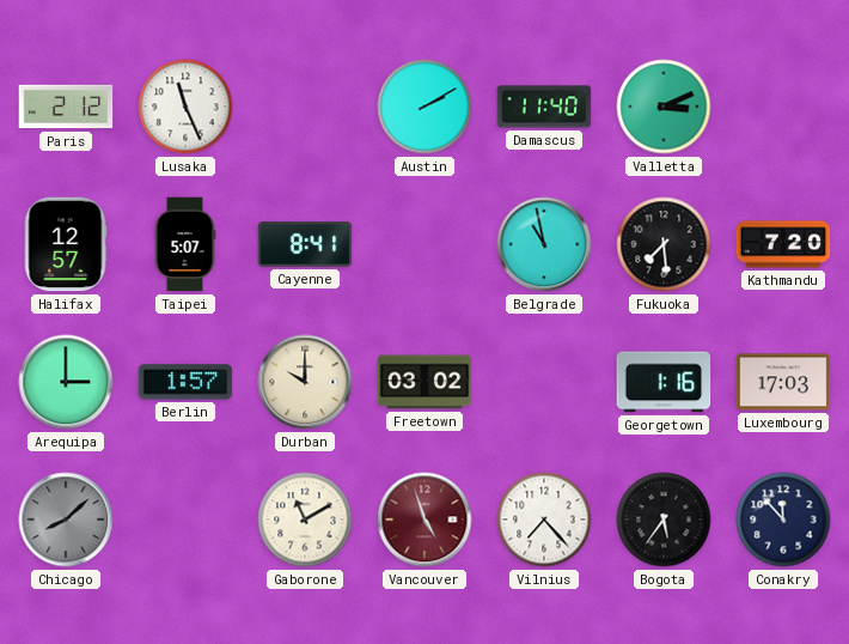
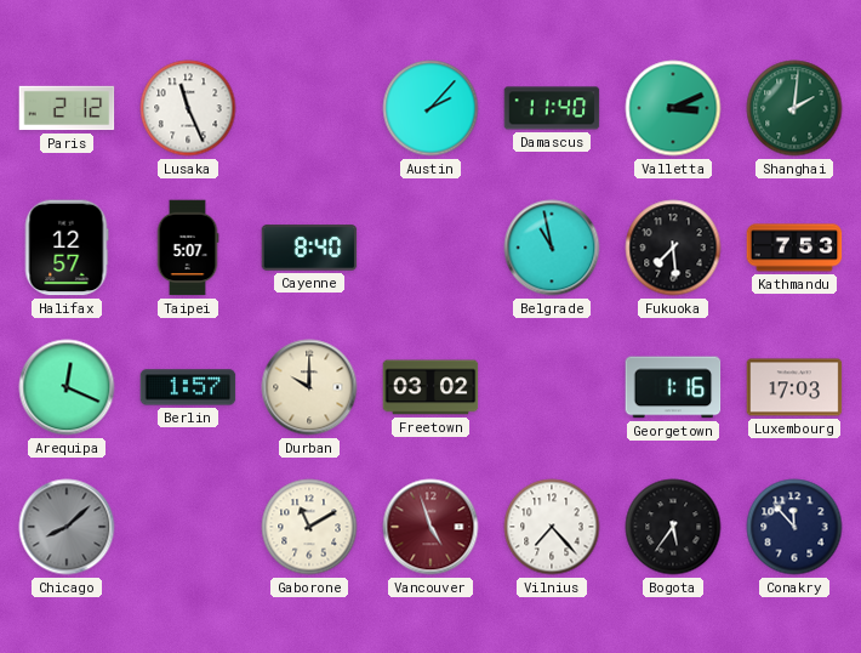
Austin: 2:10 -> 2:07 (430, 108)
Shanghai: none -> 2:01 (794, 108)
Cayenne: 8:41 -> 8:40 (309, 248)
Kathmandu: 7:20 -> 7:53 (794, 248)
Arequipa: 3:00 -> 12:19 (67, 387)
